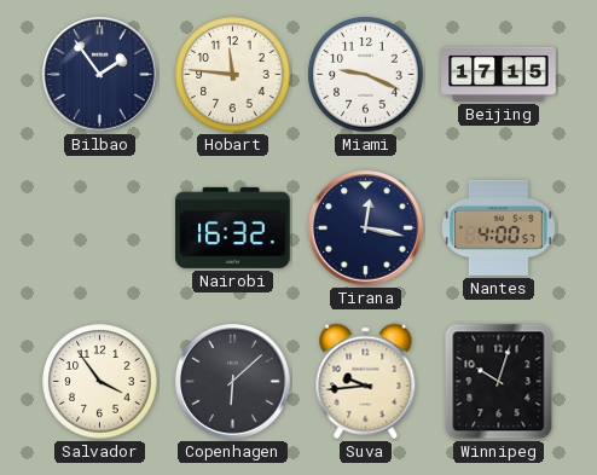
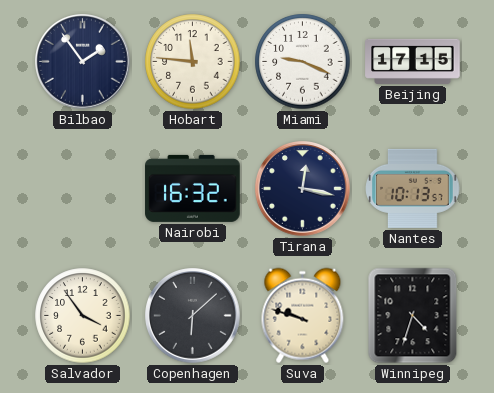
Nantes: 4:00 -> 10:13 (413, 188)
Suva: 9:44 -> 9:48 (303, 316)
Winnipeg: 10:03 -> 4:33 (413, 316)
